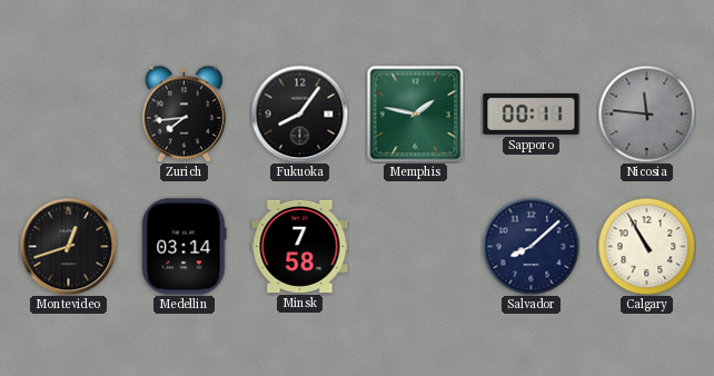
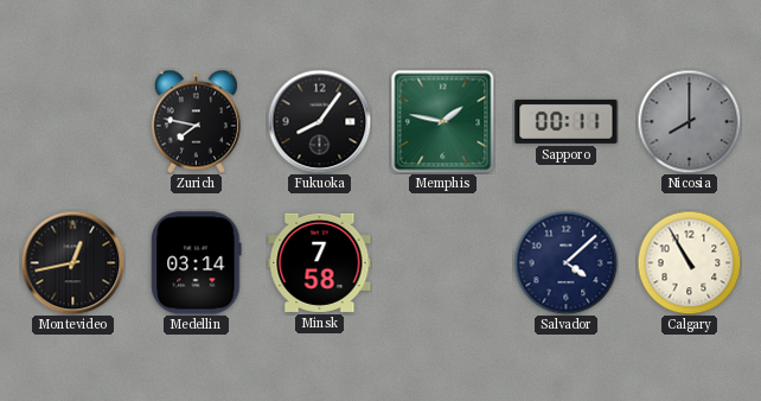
Zurich: 7:44 -> 7:47 (196, 121)
Nicosia: 11:46 -> 8:00 (689, 121)
Montevideo: 12:42 -> 12:43 (72, 262)
Salvador: 8:08 -> 4:08 (565, 262)
